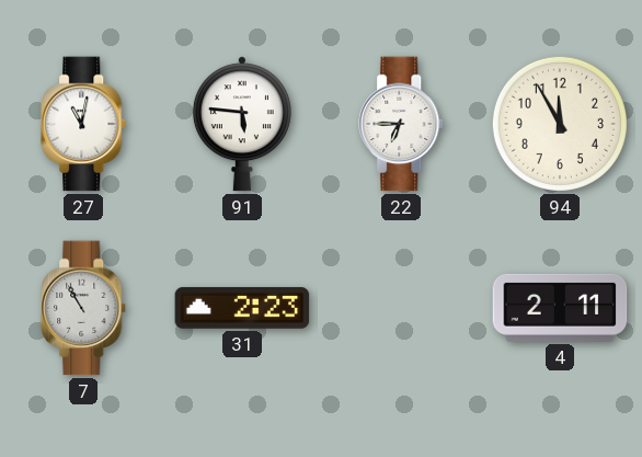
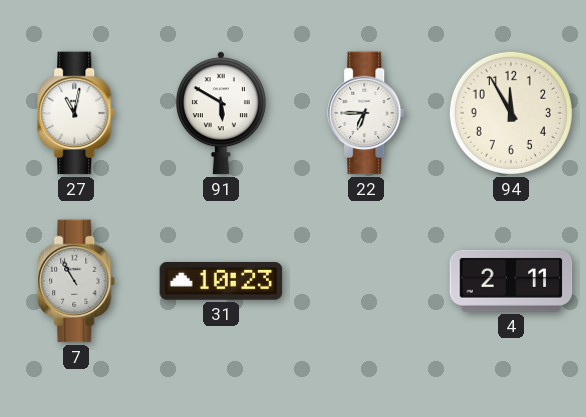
91: 5:46 -> 5:50 (221, 113)
31: 2:23 -> 10:23 (221, 281)
